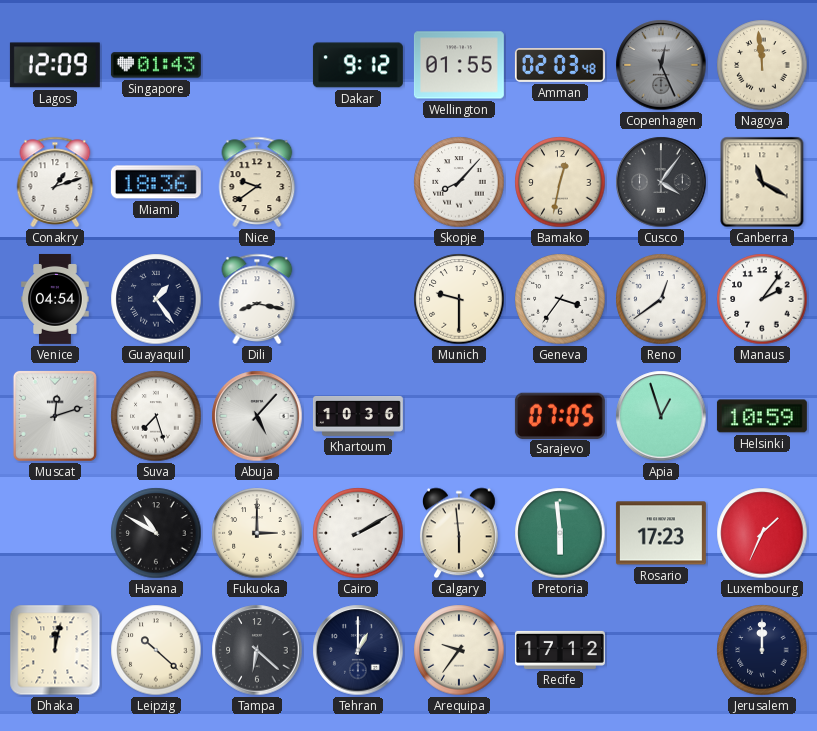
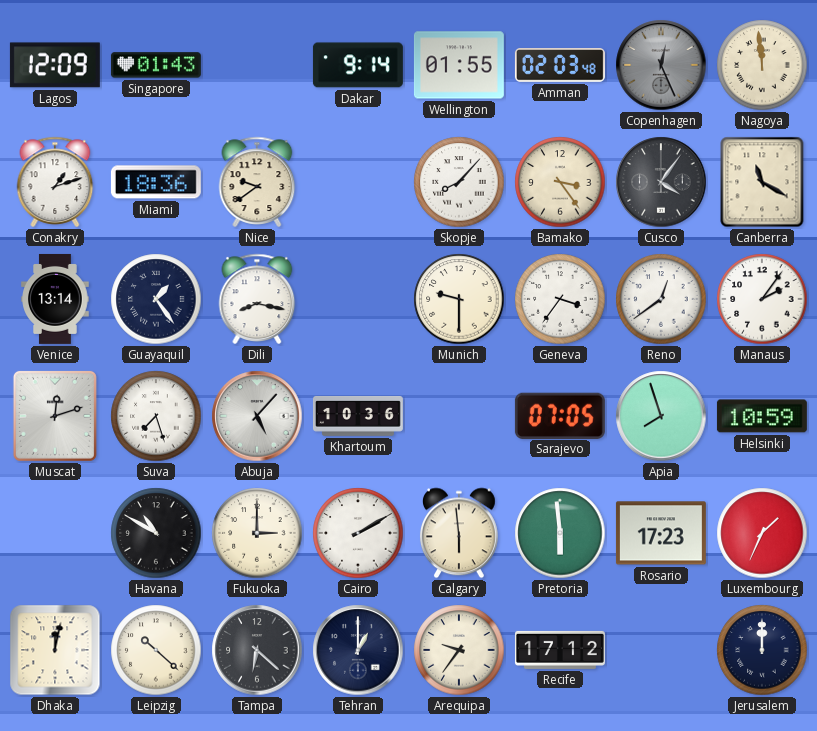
Dakar: 9:12 -> 9:14 (358, 65)
Bamako: 12:32 -> 3:24 (560, 182)
Venice: 04:54 -> 13:14 (55, 299)
Apia: 12:57 -> 7:57 (661, 416)
